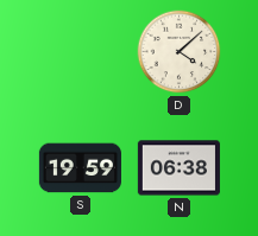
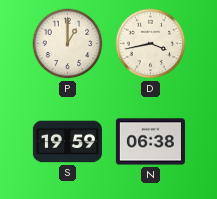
P: none -> 1:00 (68, 44)
D: 4:08 -> 3:43 (151, 44)
